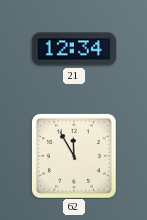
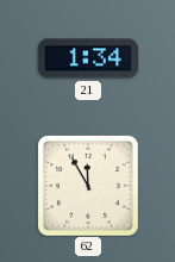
21: 12:34 -> 1:34 (88, 58)
